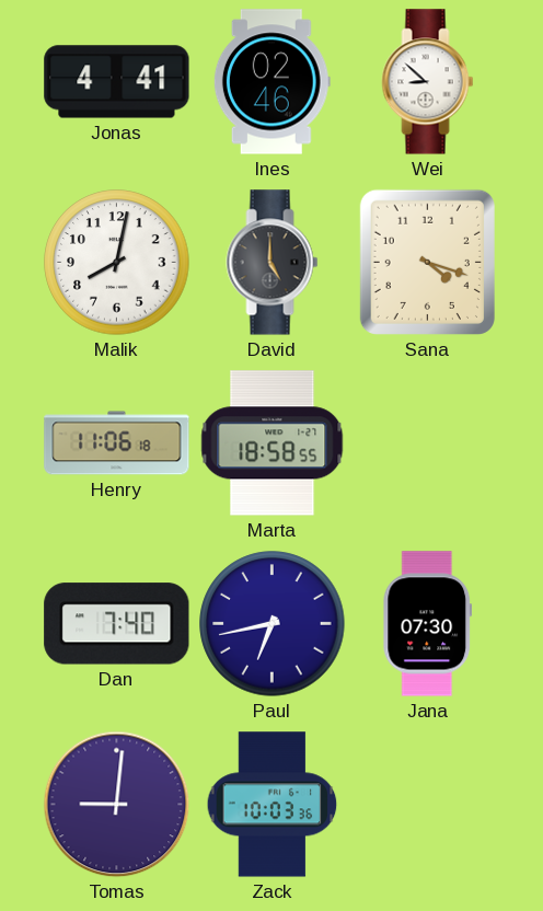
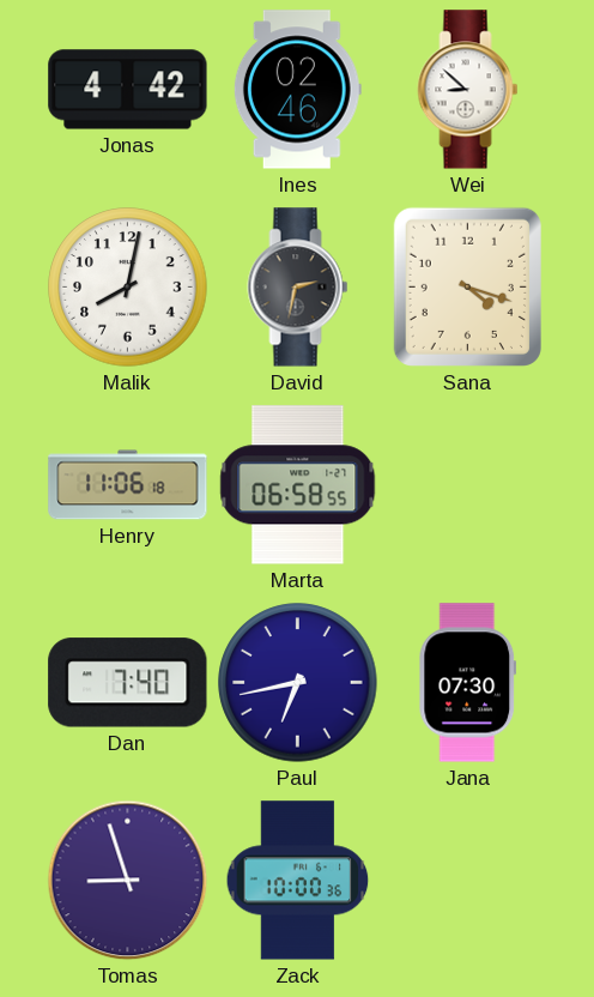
Jonas: 4:41 -> 4:42 (128, 90)
David: 5:00 -> 2:32 (298, 288)
Marta: 18:58 -> 06:58 (298, 485)
Tomas: 9:01 -> 8:57 (128, 881)
Zack: 10:03 -> 10:00 (298, 881)
